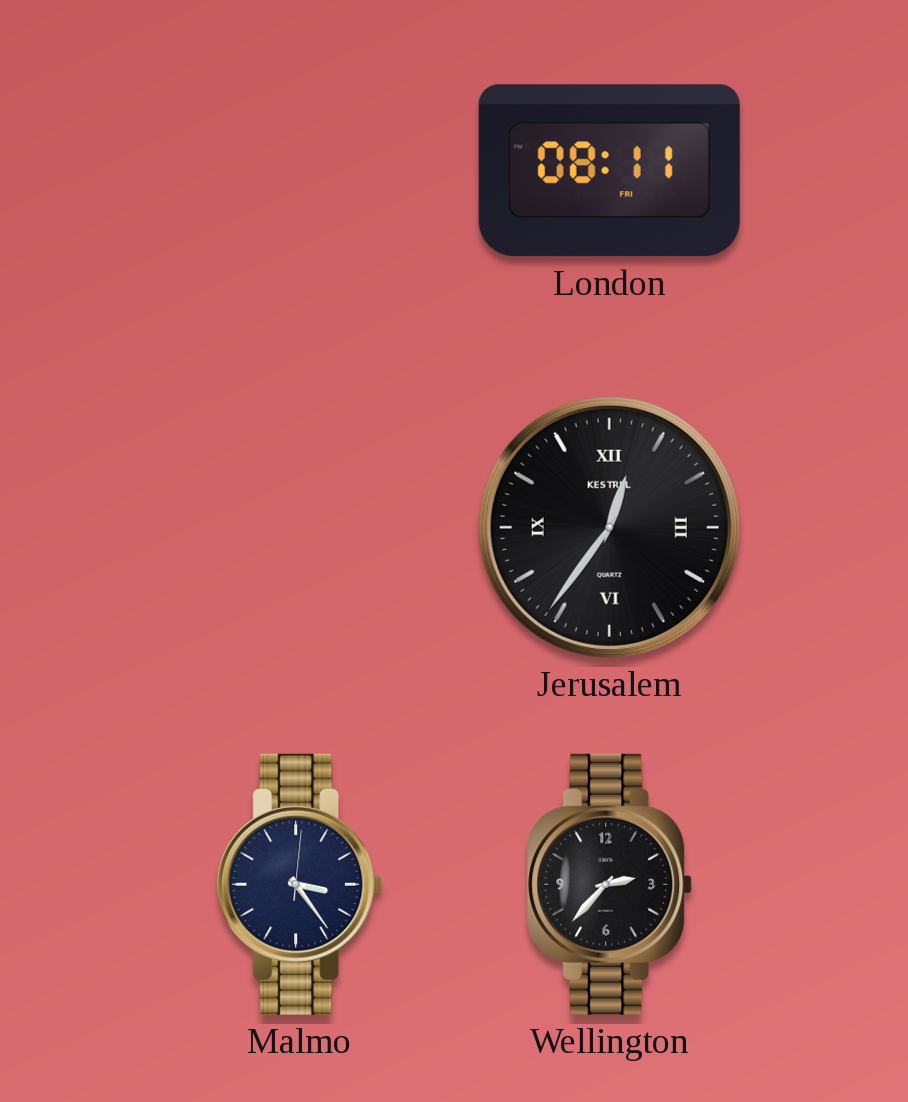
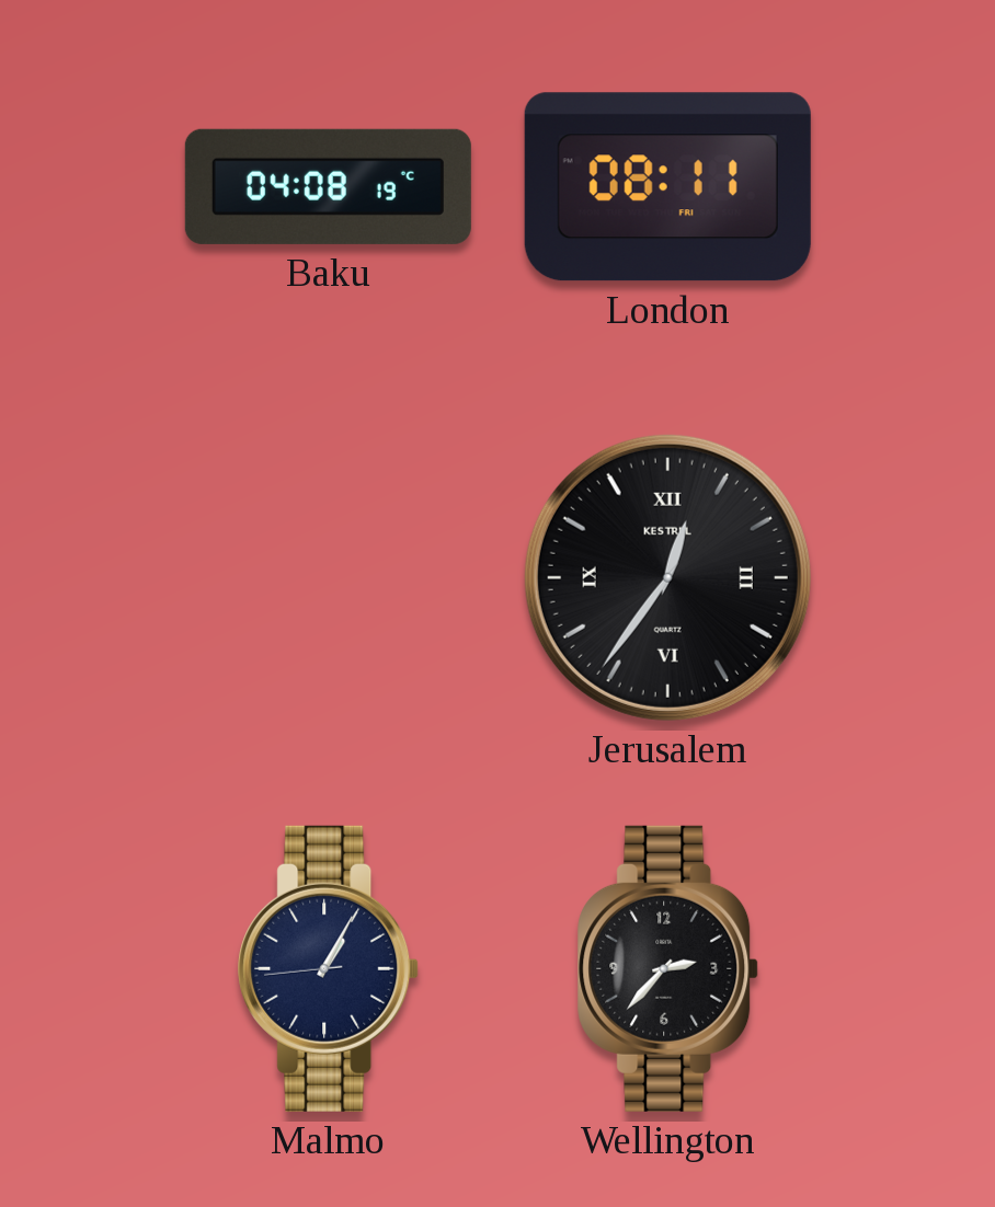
Baku: none -> 04:08 (328, 186)
Malmo: 3:24 -> 1:04 (329, 968)
